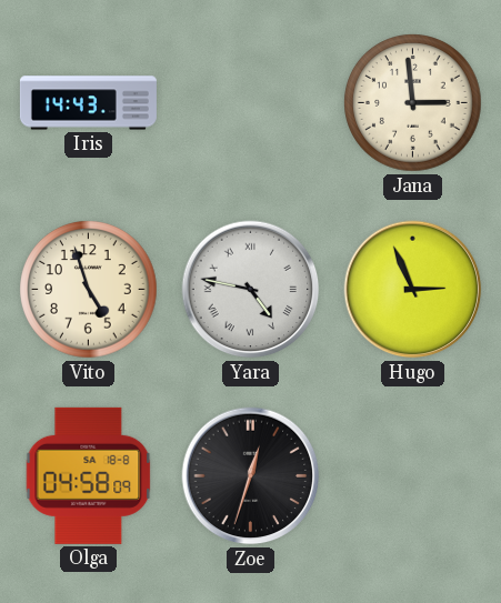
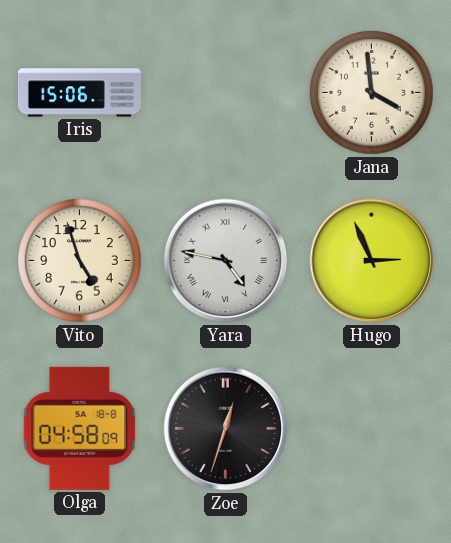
Iris: 14:43 -> 15:06 (79, 93)
Jana: 2:59 -> 3:59 (372, 93)
